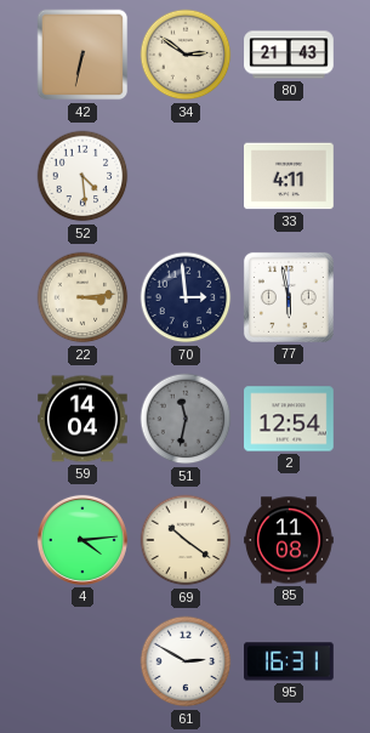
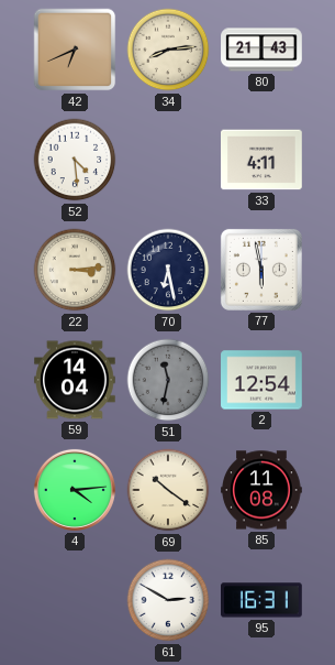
42: 6:32 -> 6:41 (75, 50)
34: 2:51 -> 8:14 (168, 50)
70: 2:59 -> 6:28 (168, 270)
